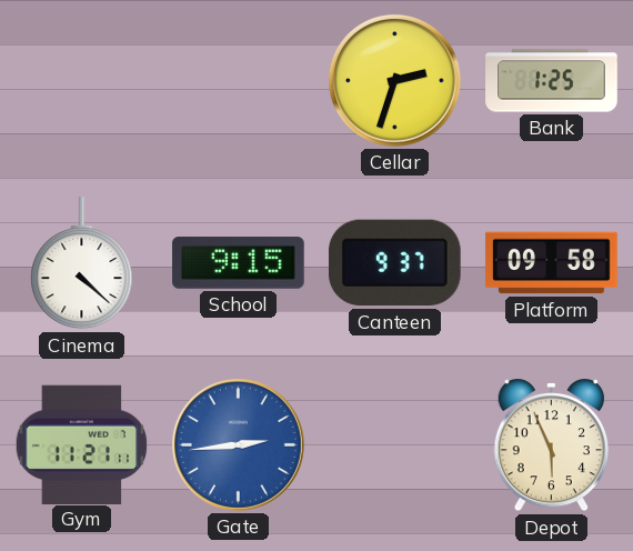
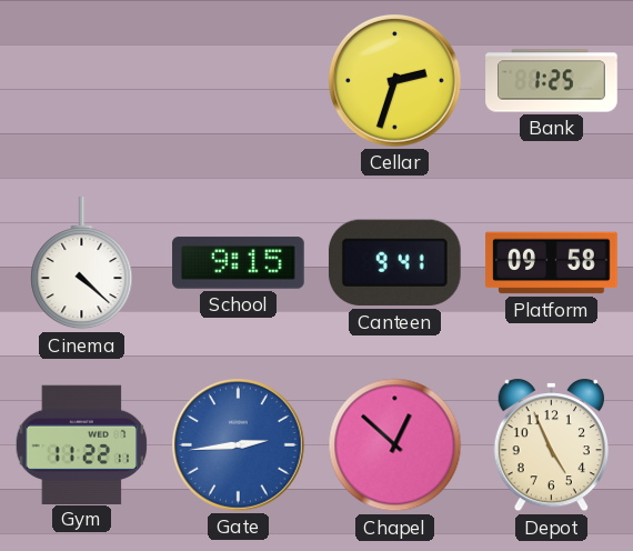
Canteen: 9:37 -> 9:41 (394, 263)
Gym: 11:21 -> 11:22 (82, 444)
Chapel: none -> 12:52 (395, 445)
Depot: 5:56 -> 4:56 (551, 447)
